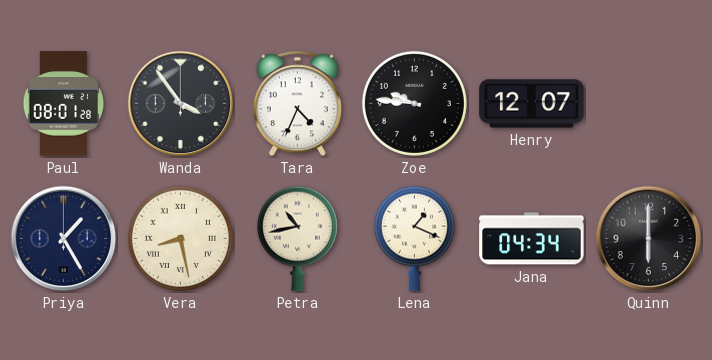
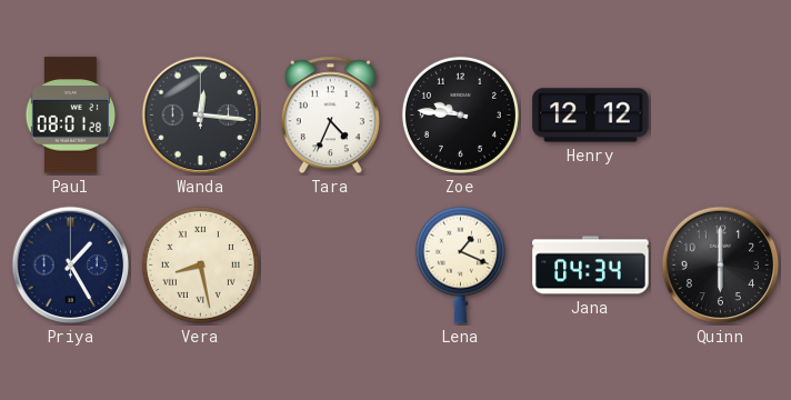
Wanda: 3:54 -> 12:16 (201, 116)
Henry: 12:07 -> 12:12 (591, 116)
Petra: 10:43 -> none (297, 238)
